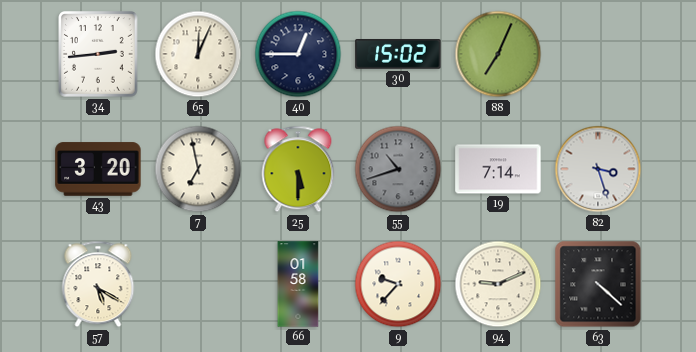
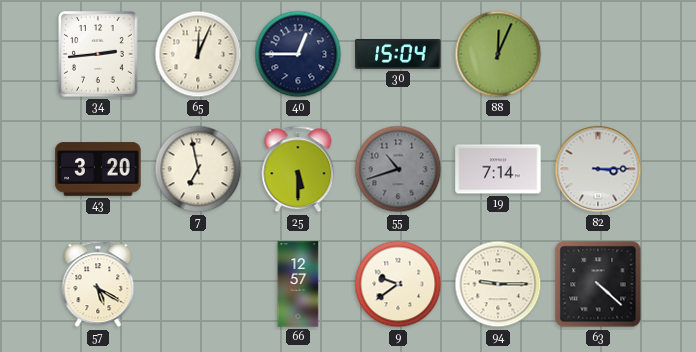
30: 15:02 -> 15:04 (398, 55)
88: 7:04 -> 12:04 (498, 54)
82: 3:27 -> 3:15 (598, 169)
66: 01:58 -> 12:57 (298, 284)
9: 9:37 -> 9:39 (398, 284)
94: 9:11 -> 9:15 (498, 284)
